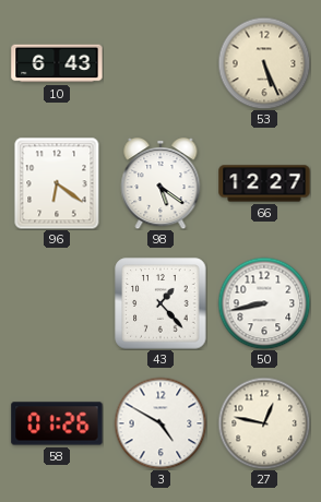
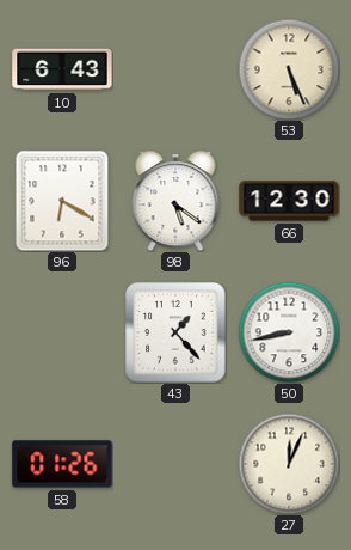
96: 6:21 -> 6:20 (62, 201)
66: 12:27 -> 12:30 (289, 201)
3: 4:50 -> none (160, 423)
27: 12:47 -> 12:04 (289, 464)
